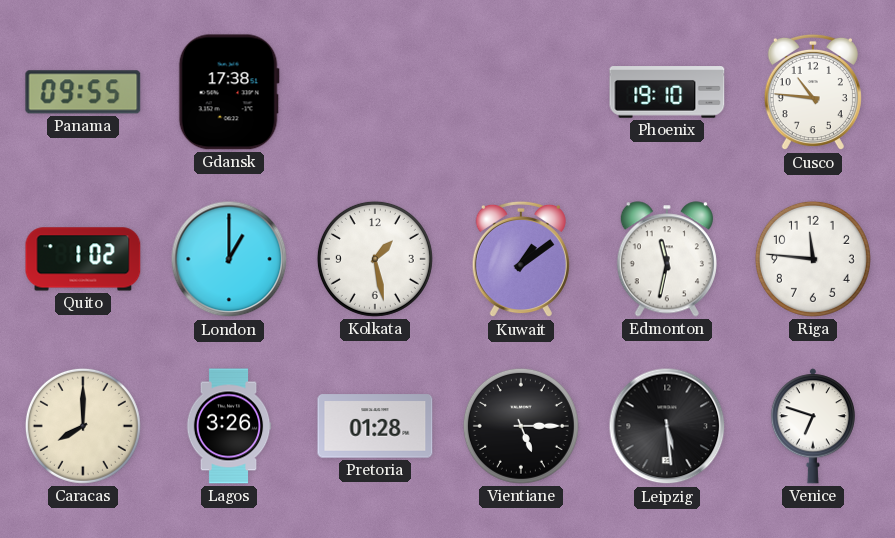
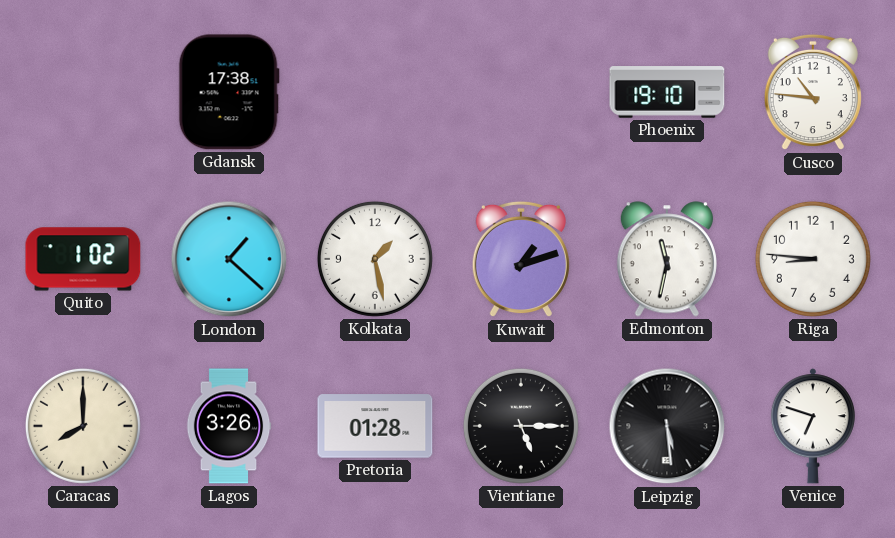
Panama: 09:55 -> none (83, 92)
London: 1:00 -> 1:22 (229, 259)
Kuwait: 1:09 -> 1:12 (521, 259)
Riga: 11:46 -> 8:46 (813, 259)
